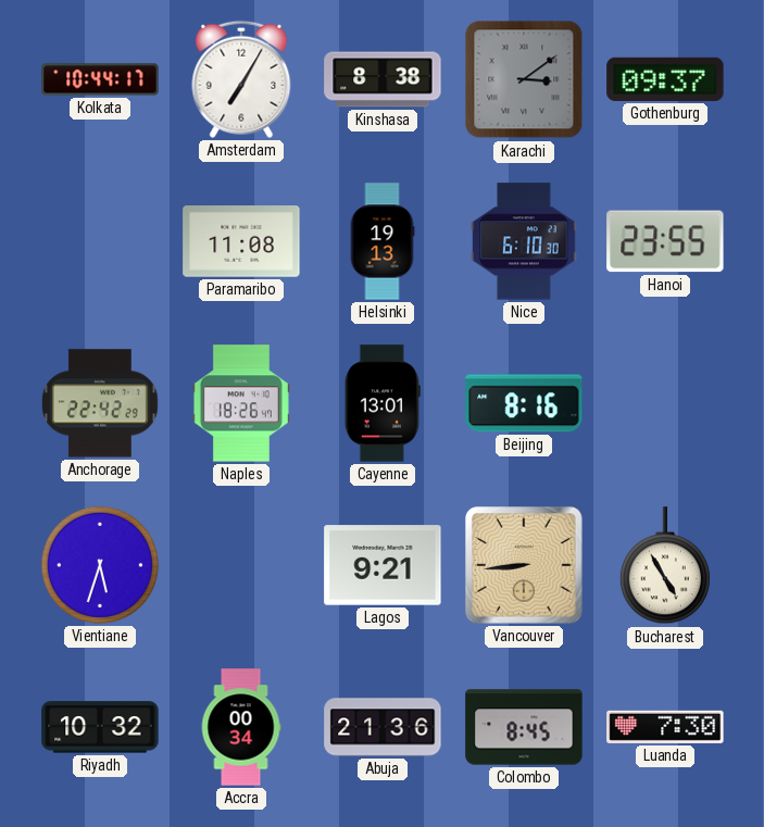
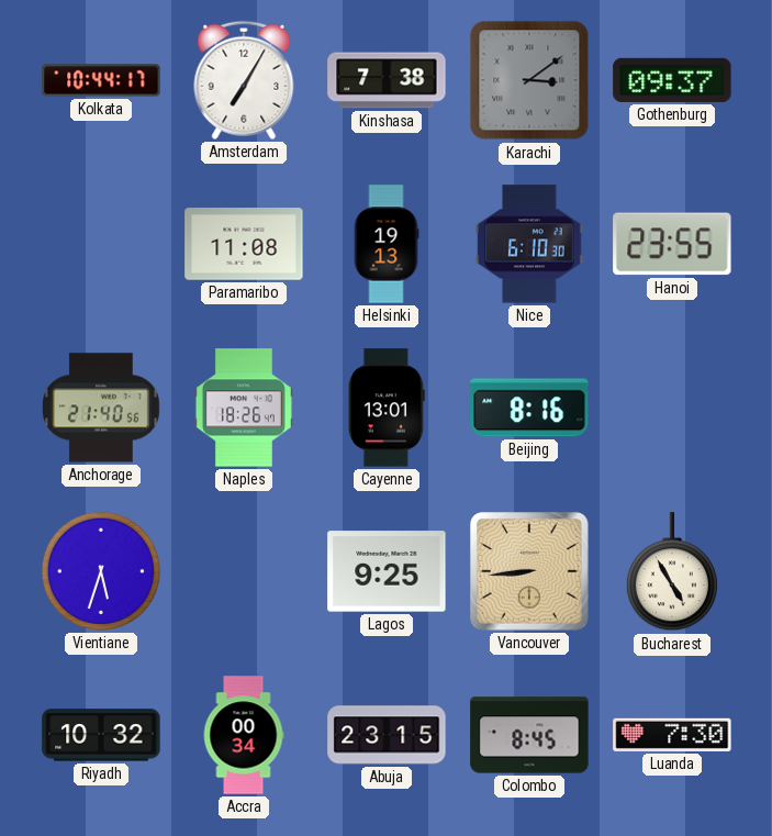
Kinshasa: 8:38 -> 7:38 (387, 80)
Anchorage: 22:42 -> 21:40 (102, 408)
Lagos: 9:21 -> 9:25 (387, 571)
Abuja: 21:36 -> 23:15 (387, 735)
